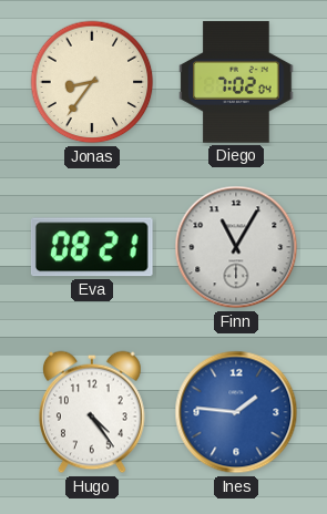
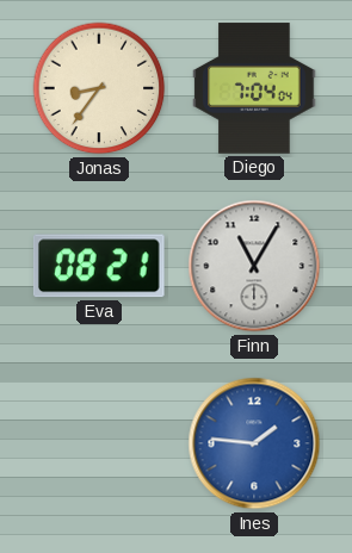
Diego: 7:02 -> 7:04 (254, 88)
Hugo: 4:24 -> none (93, 412)
